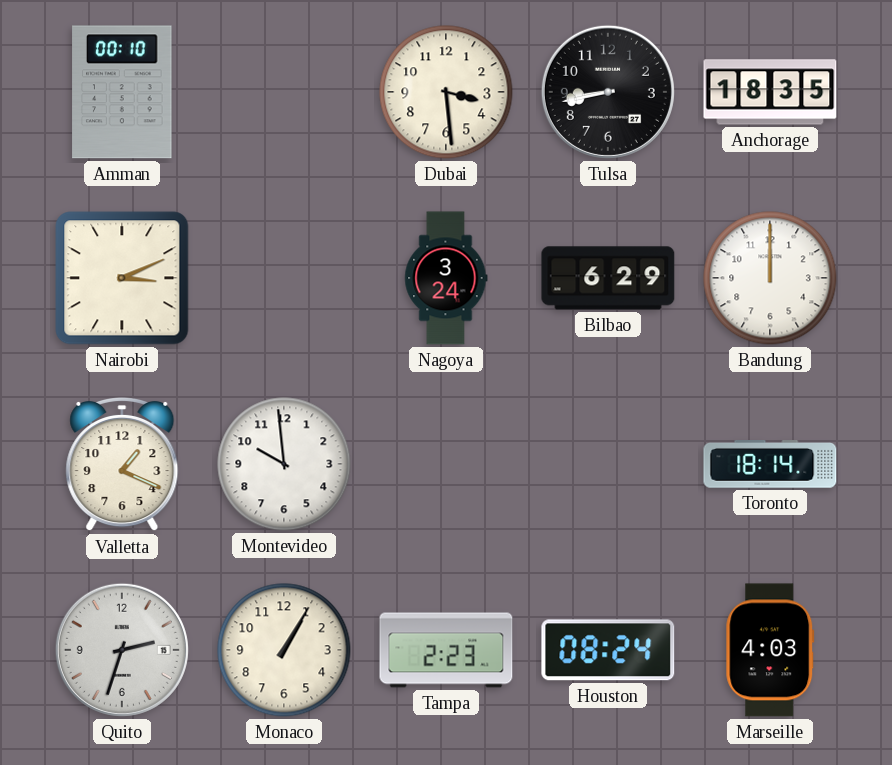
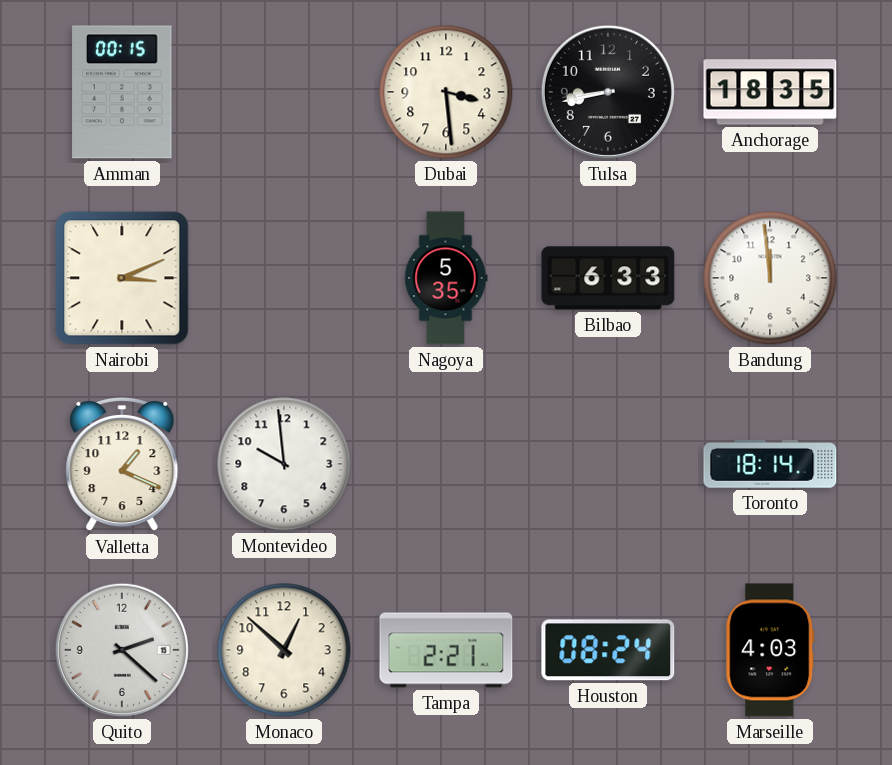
Amman: 00:10 -> 00:15 (122, 92)
Nagoya: 3:24 -> 5:35 (446, 278)
Bilbao: 6:29 -> 6:33 (608, 278)
Bandung: 12:00 -> 11:59 (770, 278)
Quito: 2:33 -> 2:22 (122, 650)
Monaco: 1:05 -> 12:52 (284, 650)
Tampa: 2:23 -> 2:21 (446, 650)
